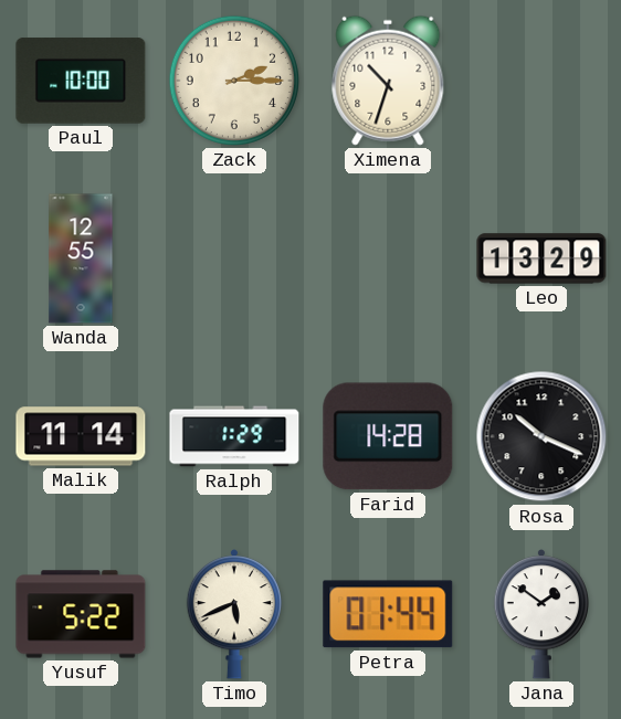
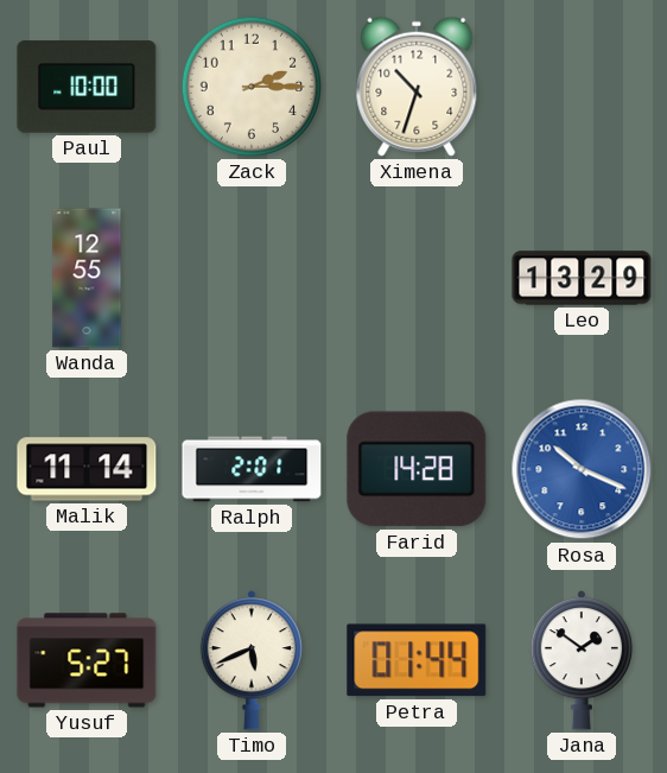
Ralph: 1:29 -> 2:01 (252, 469)
Rosa dial: black -> blue (582, 469)
Yusuf: 5:22 -> 5:27 (87, 660)
